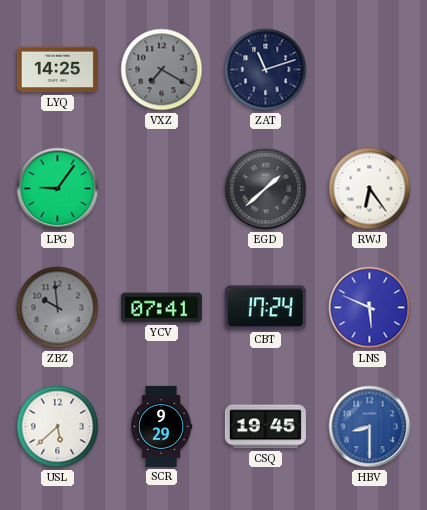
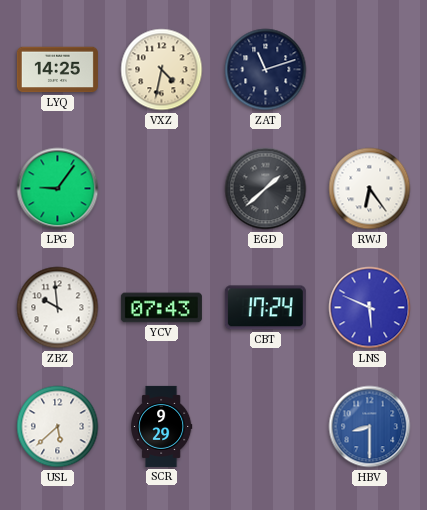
VXZ: 7:20 -> 4:32 (162, 70)
VXZ dial: grey -> cream (162, 70)
ZBZ dial: grey -> white (58, 308)
YCV: 07:41 -> 07:43 (161, 308)
CSQ: 19:45 -> none (265, 427)
